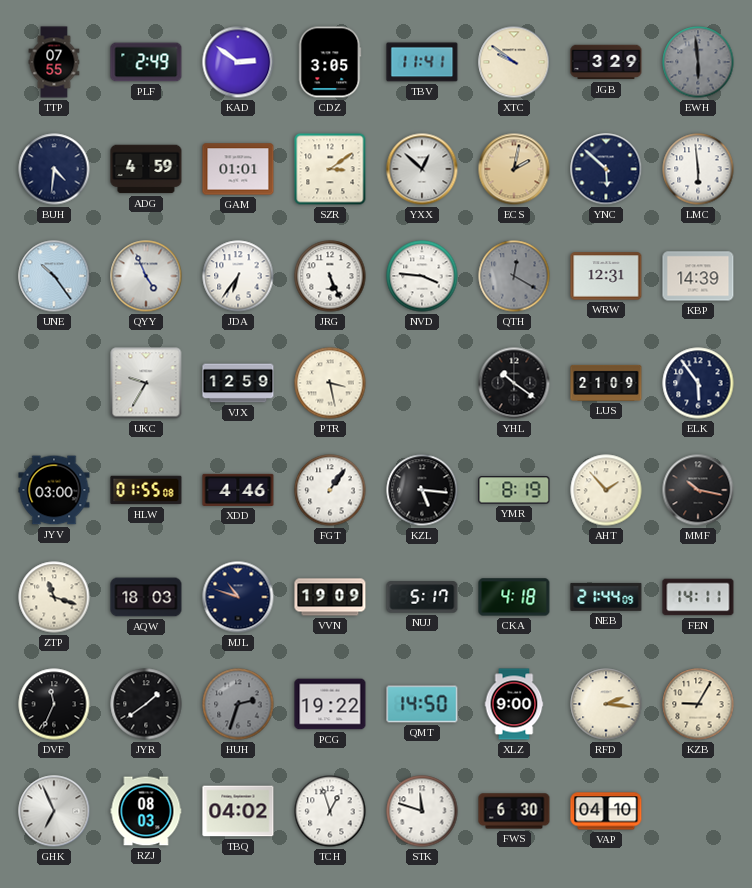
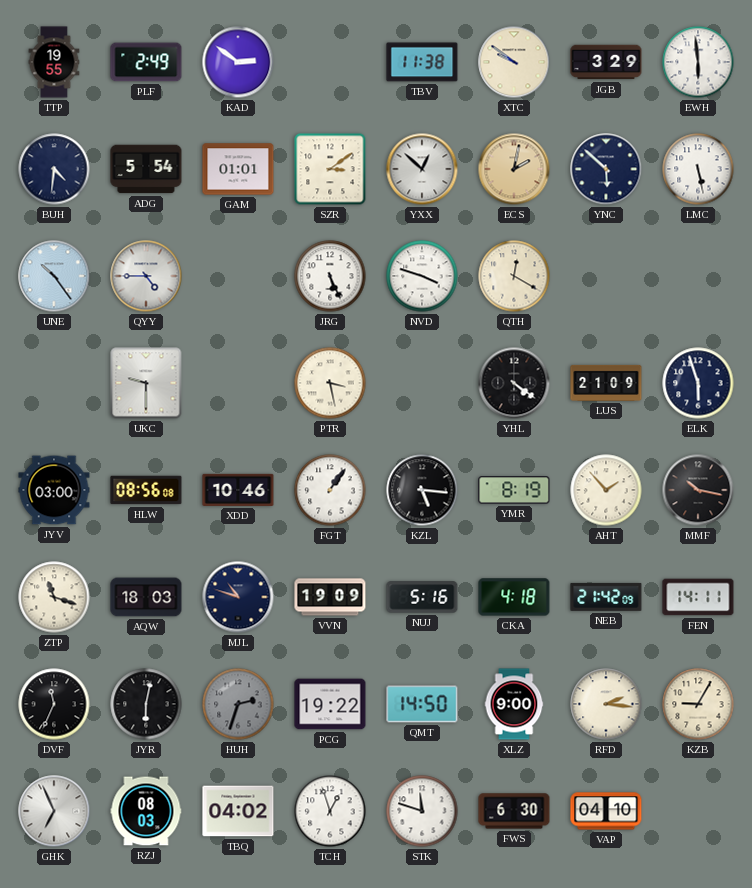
TTP: 07:55 -> 19:55 (54, 62)
CDZ: 3:05 -> none (330, 62)
TBV: 11:41 -> 11:38 (422, 62)
EWH dial: grey -> white (698, 62)
ADG: 4:59 -> 5:54 (146, 169)
LMC: 5:59 -> 5:28 (698, 169)
QYY: 4:56 -> 4:45 (146, 276)
JDA: 6:36 -> none (238, 276)
NVD: 3:46 -> 3:48 (422, 276)
QTH dial: grey -> cream (514, 276)
WRW: 12:31 -> none (606, 276)
KBP: 14:39 -> none (698, 276)
UKC: 9:35 -> 9:30 (146, 383)
VJX: 12:59 -> none (238, 383)
YHL: 10:21 -> 4:21 (514, 383)
ELK: 5:54 -> 5:57 (698, 383)
HLW: 01:55 -> 08:56 (146, 490)
XDD: 4:46 -> 10:46 (238, 490)
NUJ: 5:17 -> 5:16 (422, 597)
NEB: 21:44 -> 21:42 (606, 597)
JYR: 1:39 -> 6:02 (146, 704)
